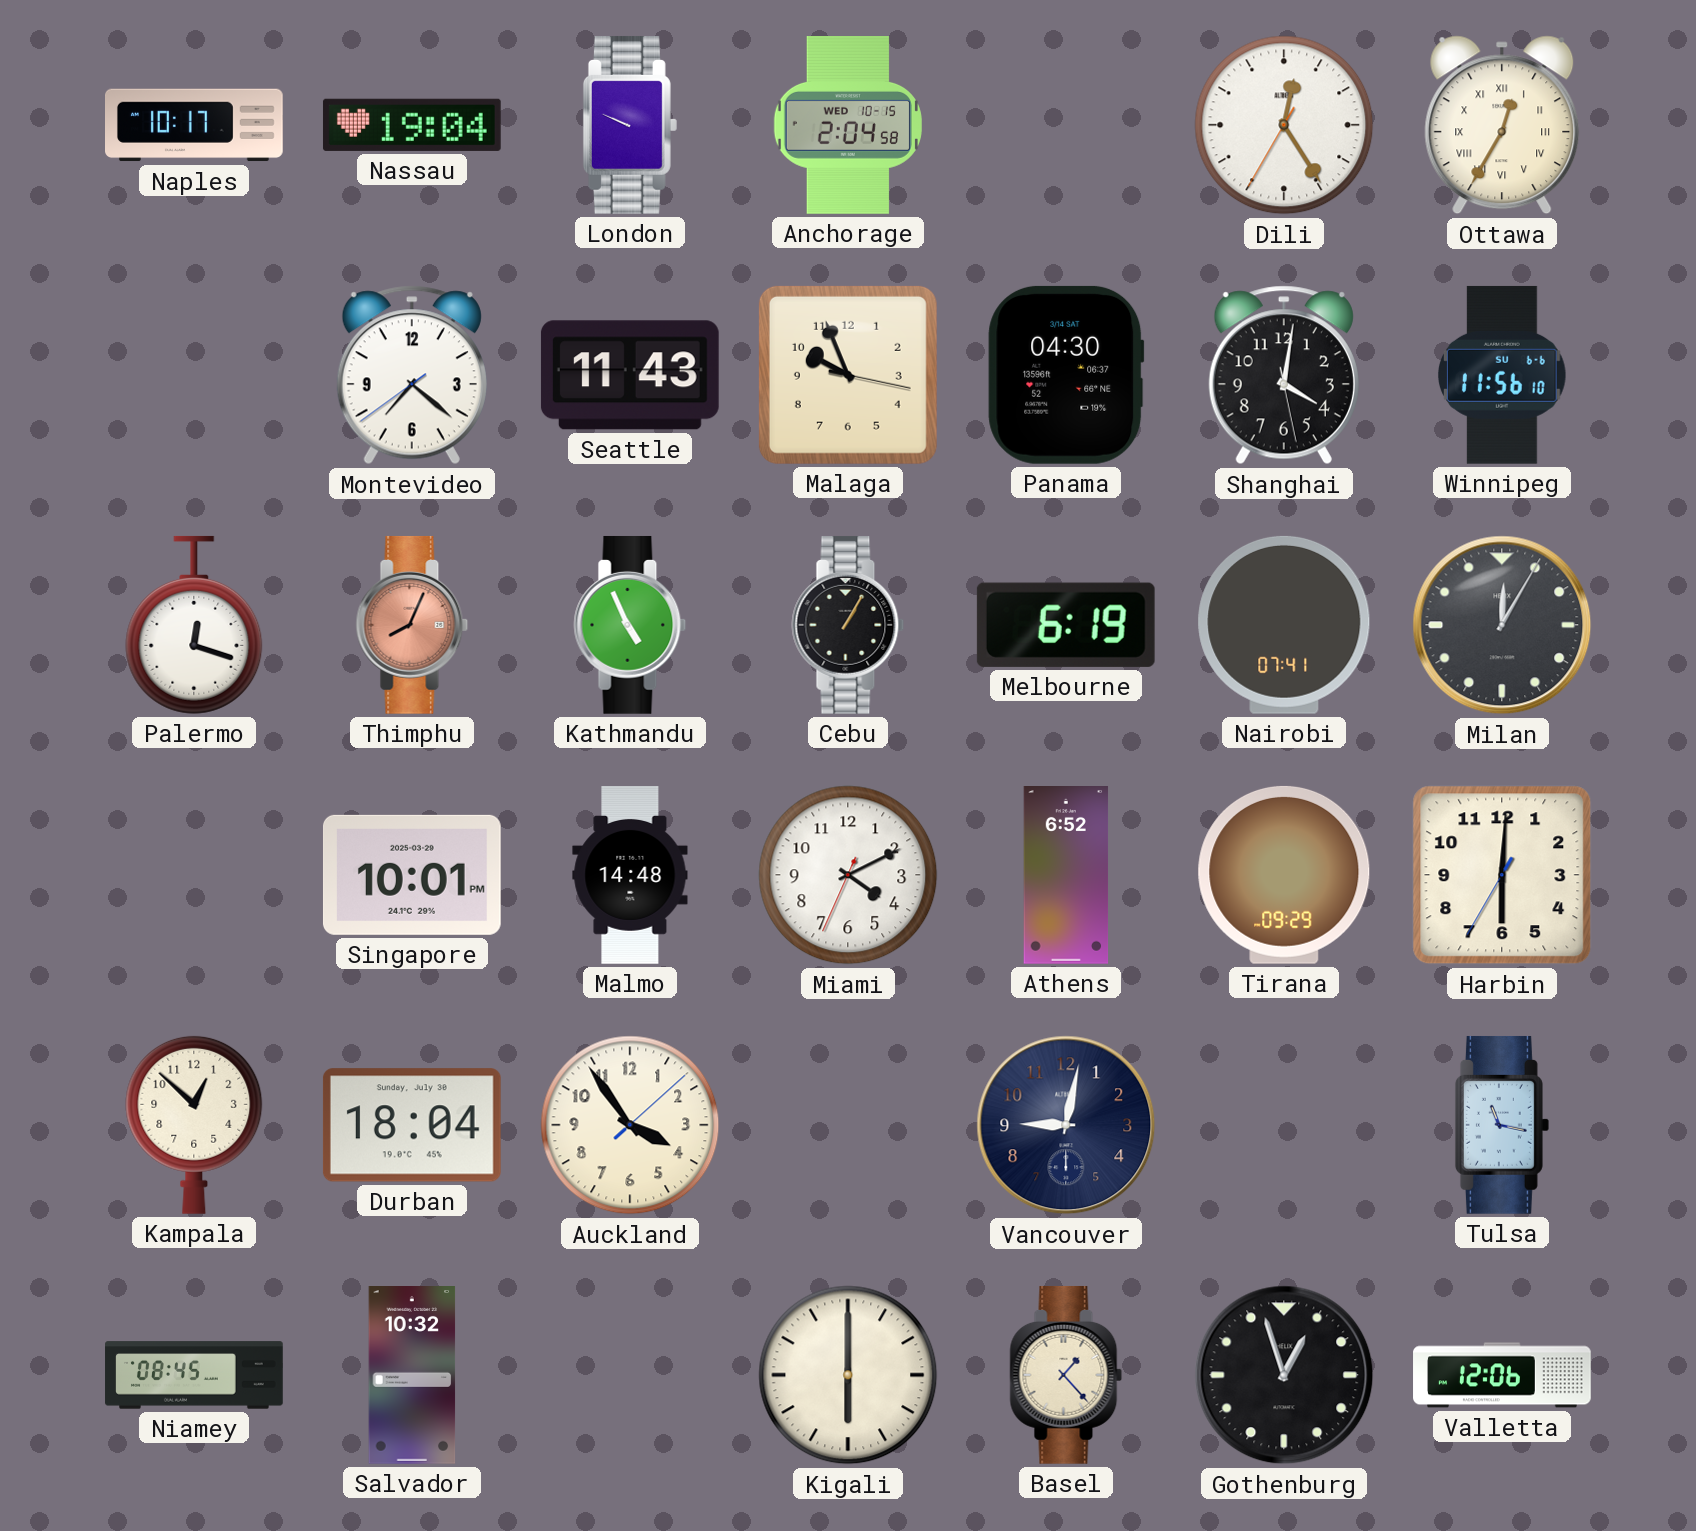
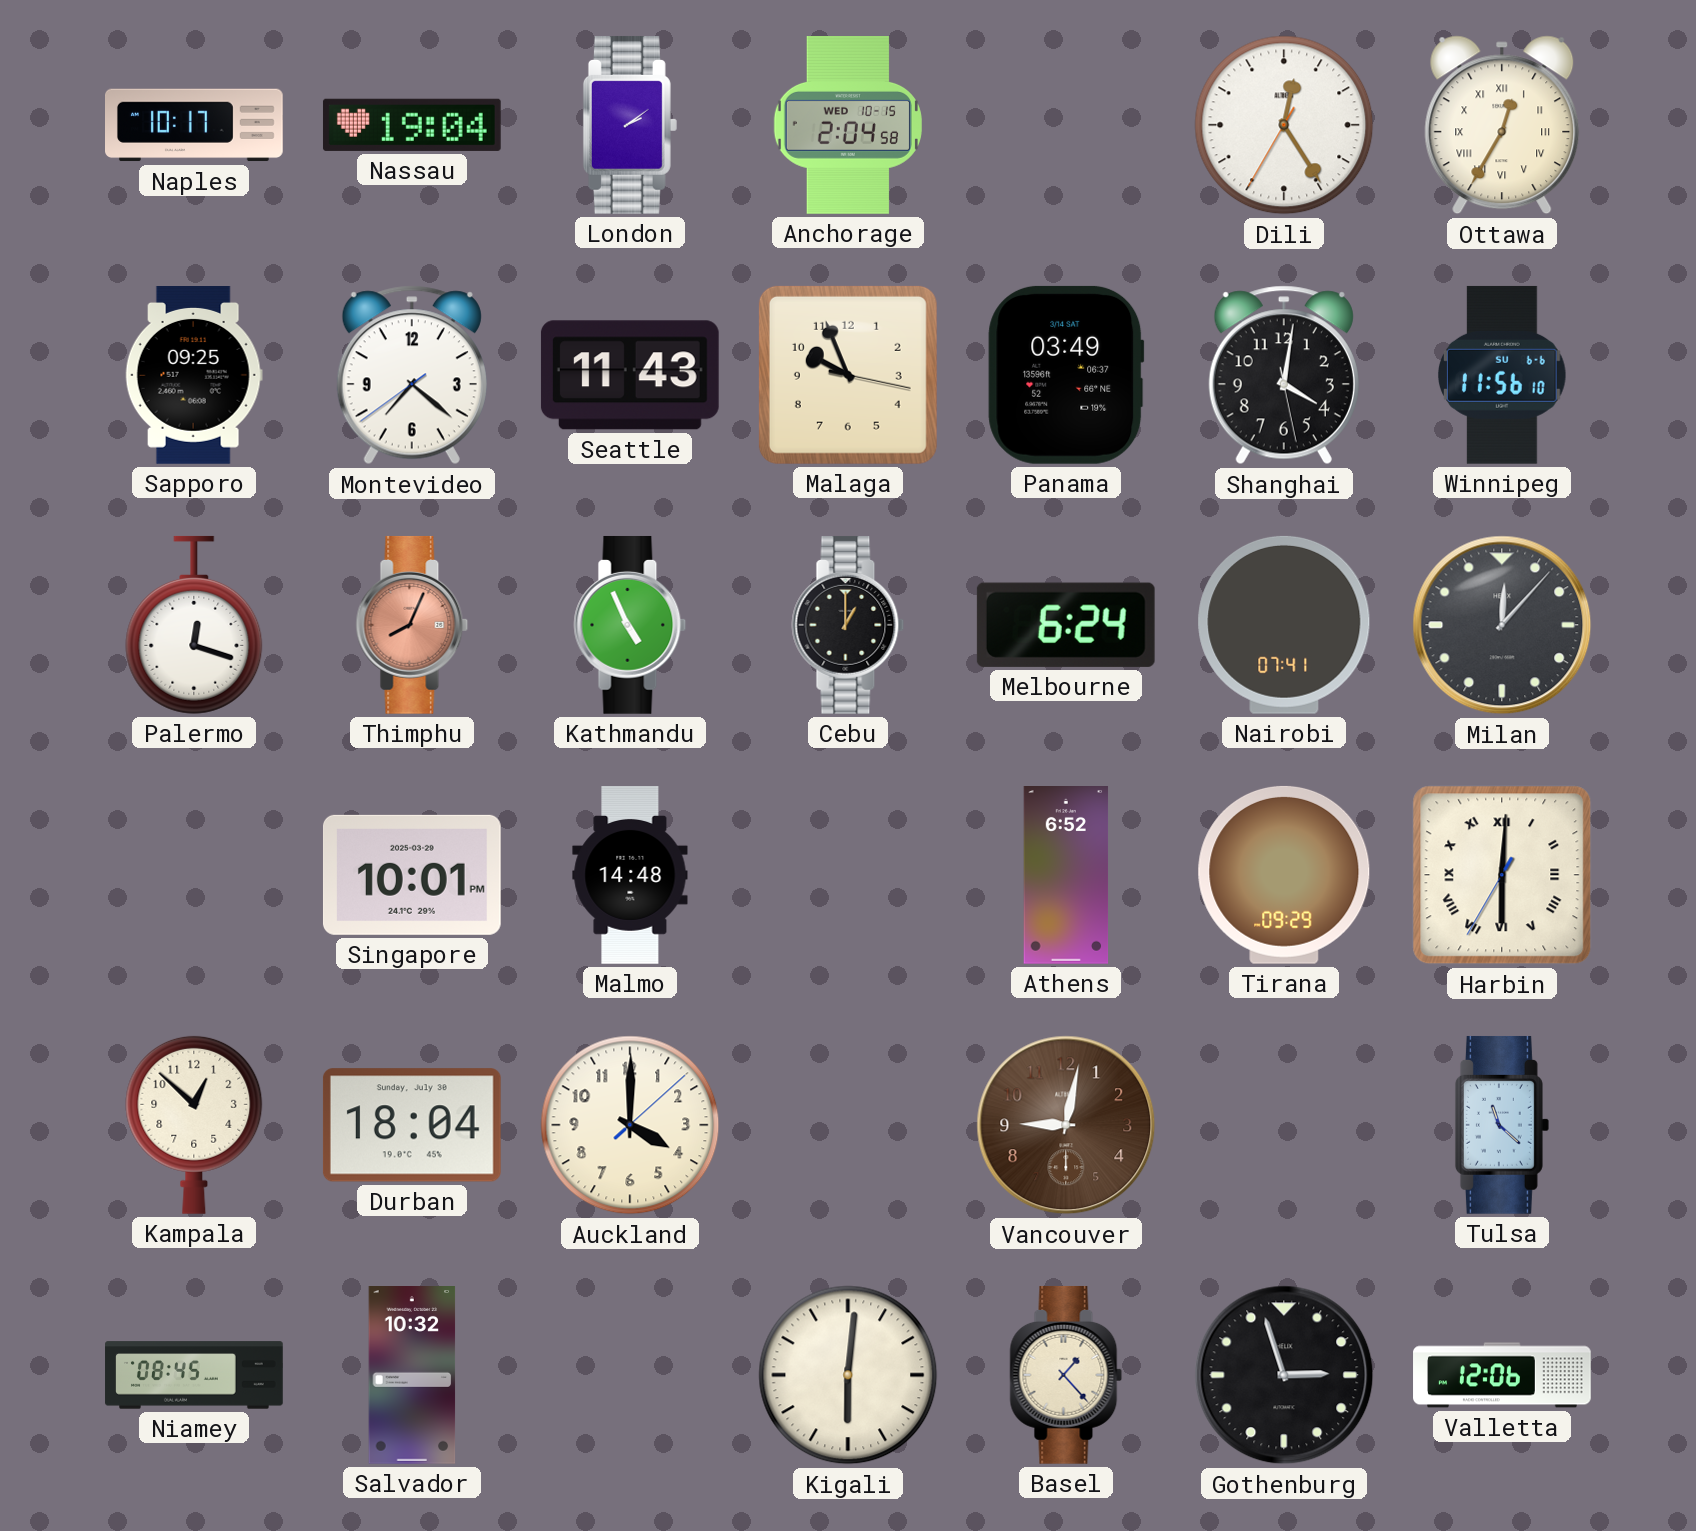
London: 9:49 -> 2:09 (630, 125)
Sapporo: none -> 09:25 (194, 376)
Panama: 04:30 -> 03:49 (1066, 375)
Cebu: 1:05 -> 1:00 (848, 625)
Melbourne: 6:19 -> 6:24 (1066, 625)
Milan: 12:05 -> 12:07 (1502, 625)
Miami: 4:10 -> none (848, 875)
Harbin numerals: Arabic -> Roman (1502, 875)
Auckland: 3:54 -> 4:00 (630, 1125)
Vancouver dial: navy -> brown (1066, 1125)
Tulsa: 11:17 -> 11:22 (1502, 1125)
Kigali: 6:00 -> 6:01 (848, 1375)
Gothenburg: 12:57 -> 2:57 (1284, 1375)
